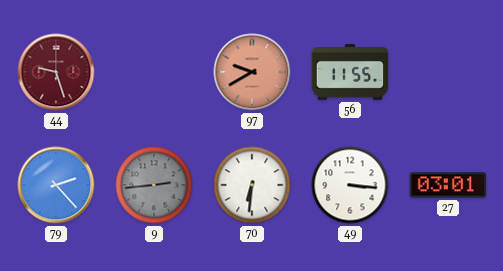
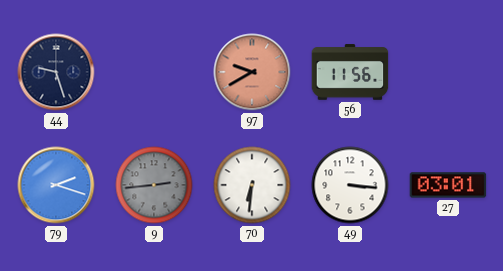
44 dial: burgundy -> navy (56, 72)
56: 11:55 -> 11:56 (350, 72)
79: 2:23 -> 2:18 (56, 185)
